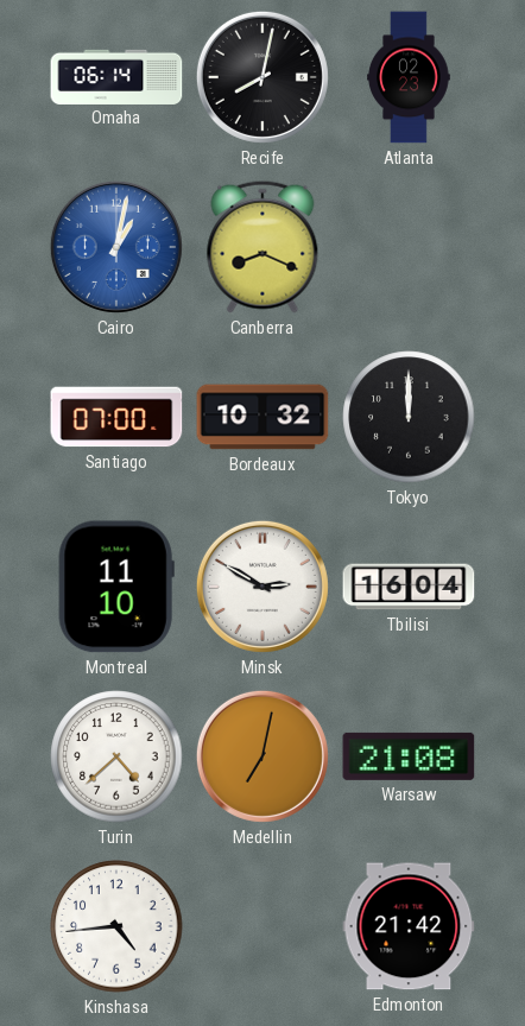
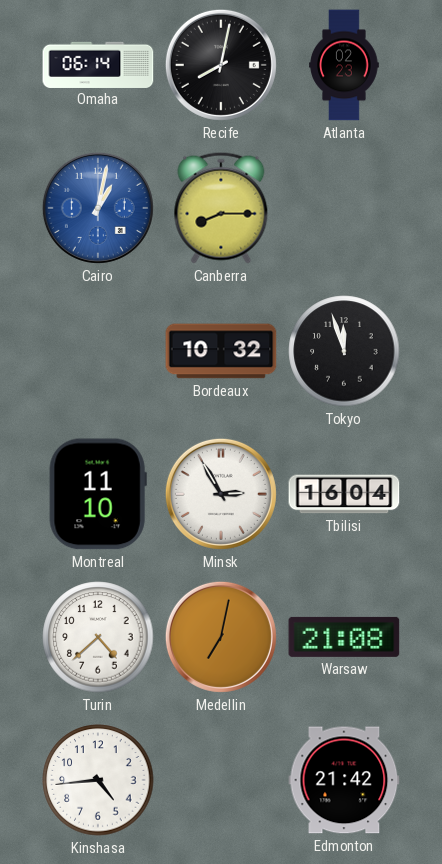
Canberra: 8:19 -> 8:15 (221, 208)
Santiago: 07:00 -> none (116, 417)
Tokyo: 12:00 -> 11:57 (344, 351)
Minsk: 2:50 -> 2:55 (221, 494)
